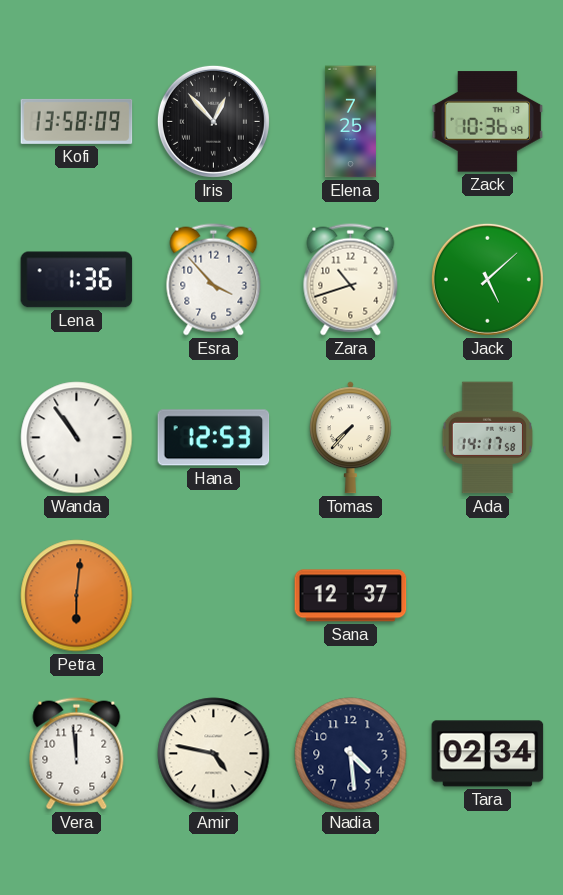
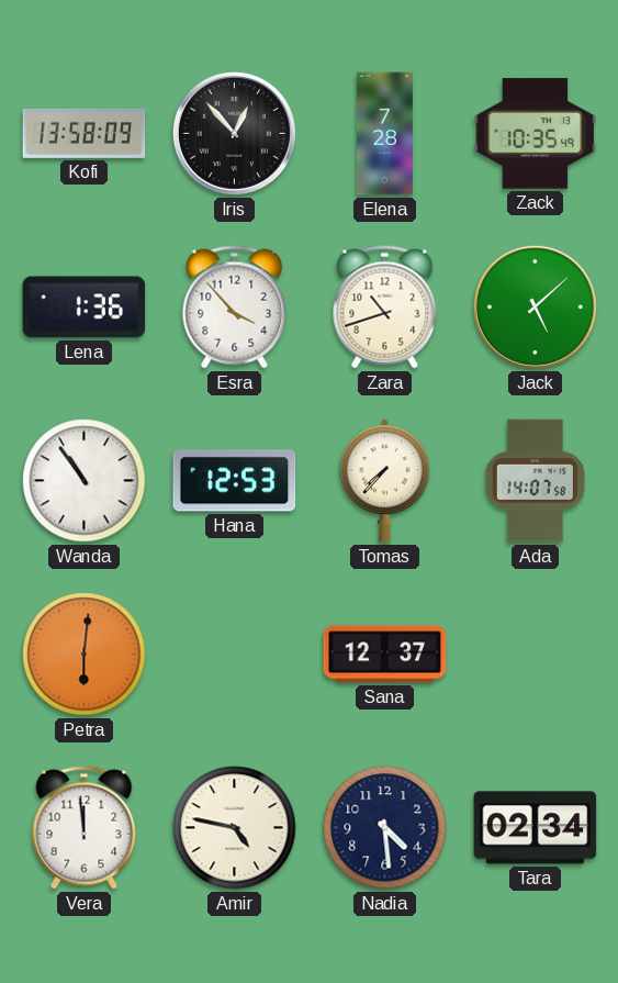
Elena: 7:25 -> 7:28 (384, 134)
Zack: 10:36 -> 10:35 (536, 134)
Ada: 14:17 -> 14:07 (535, 481)
